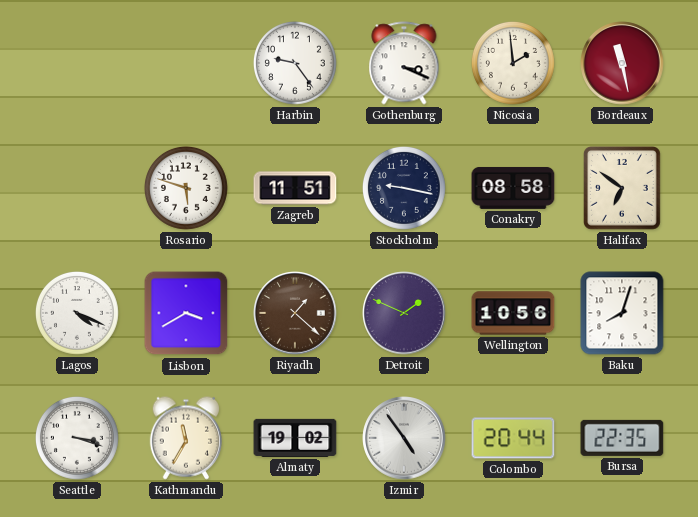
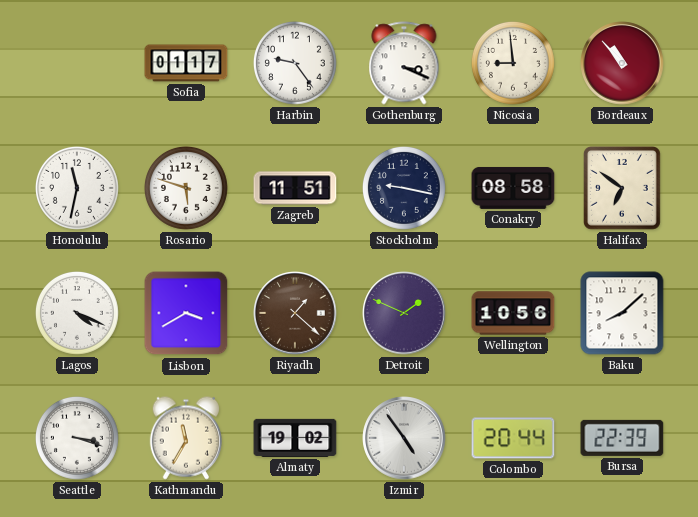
Sofia: none -> 01:17 (186, 63)
Nicosia: 1:59 -> 8:59 (513, 64)
Bordeaux: 11:28 -> 10:53 (622, 63)
Honolulu: none -> 11:32 (77, 189)
Baku: 8:03 -> 8:08 (622, 313)
Bursa: 22:35 -> 22:39 (622, 438)
